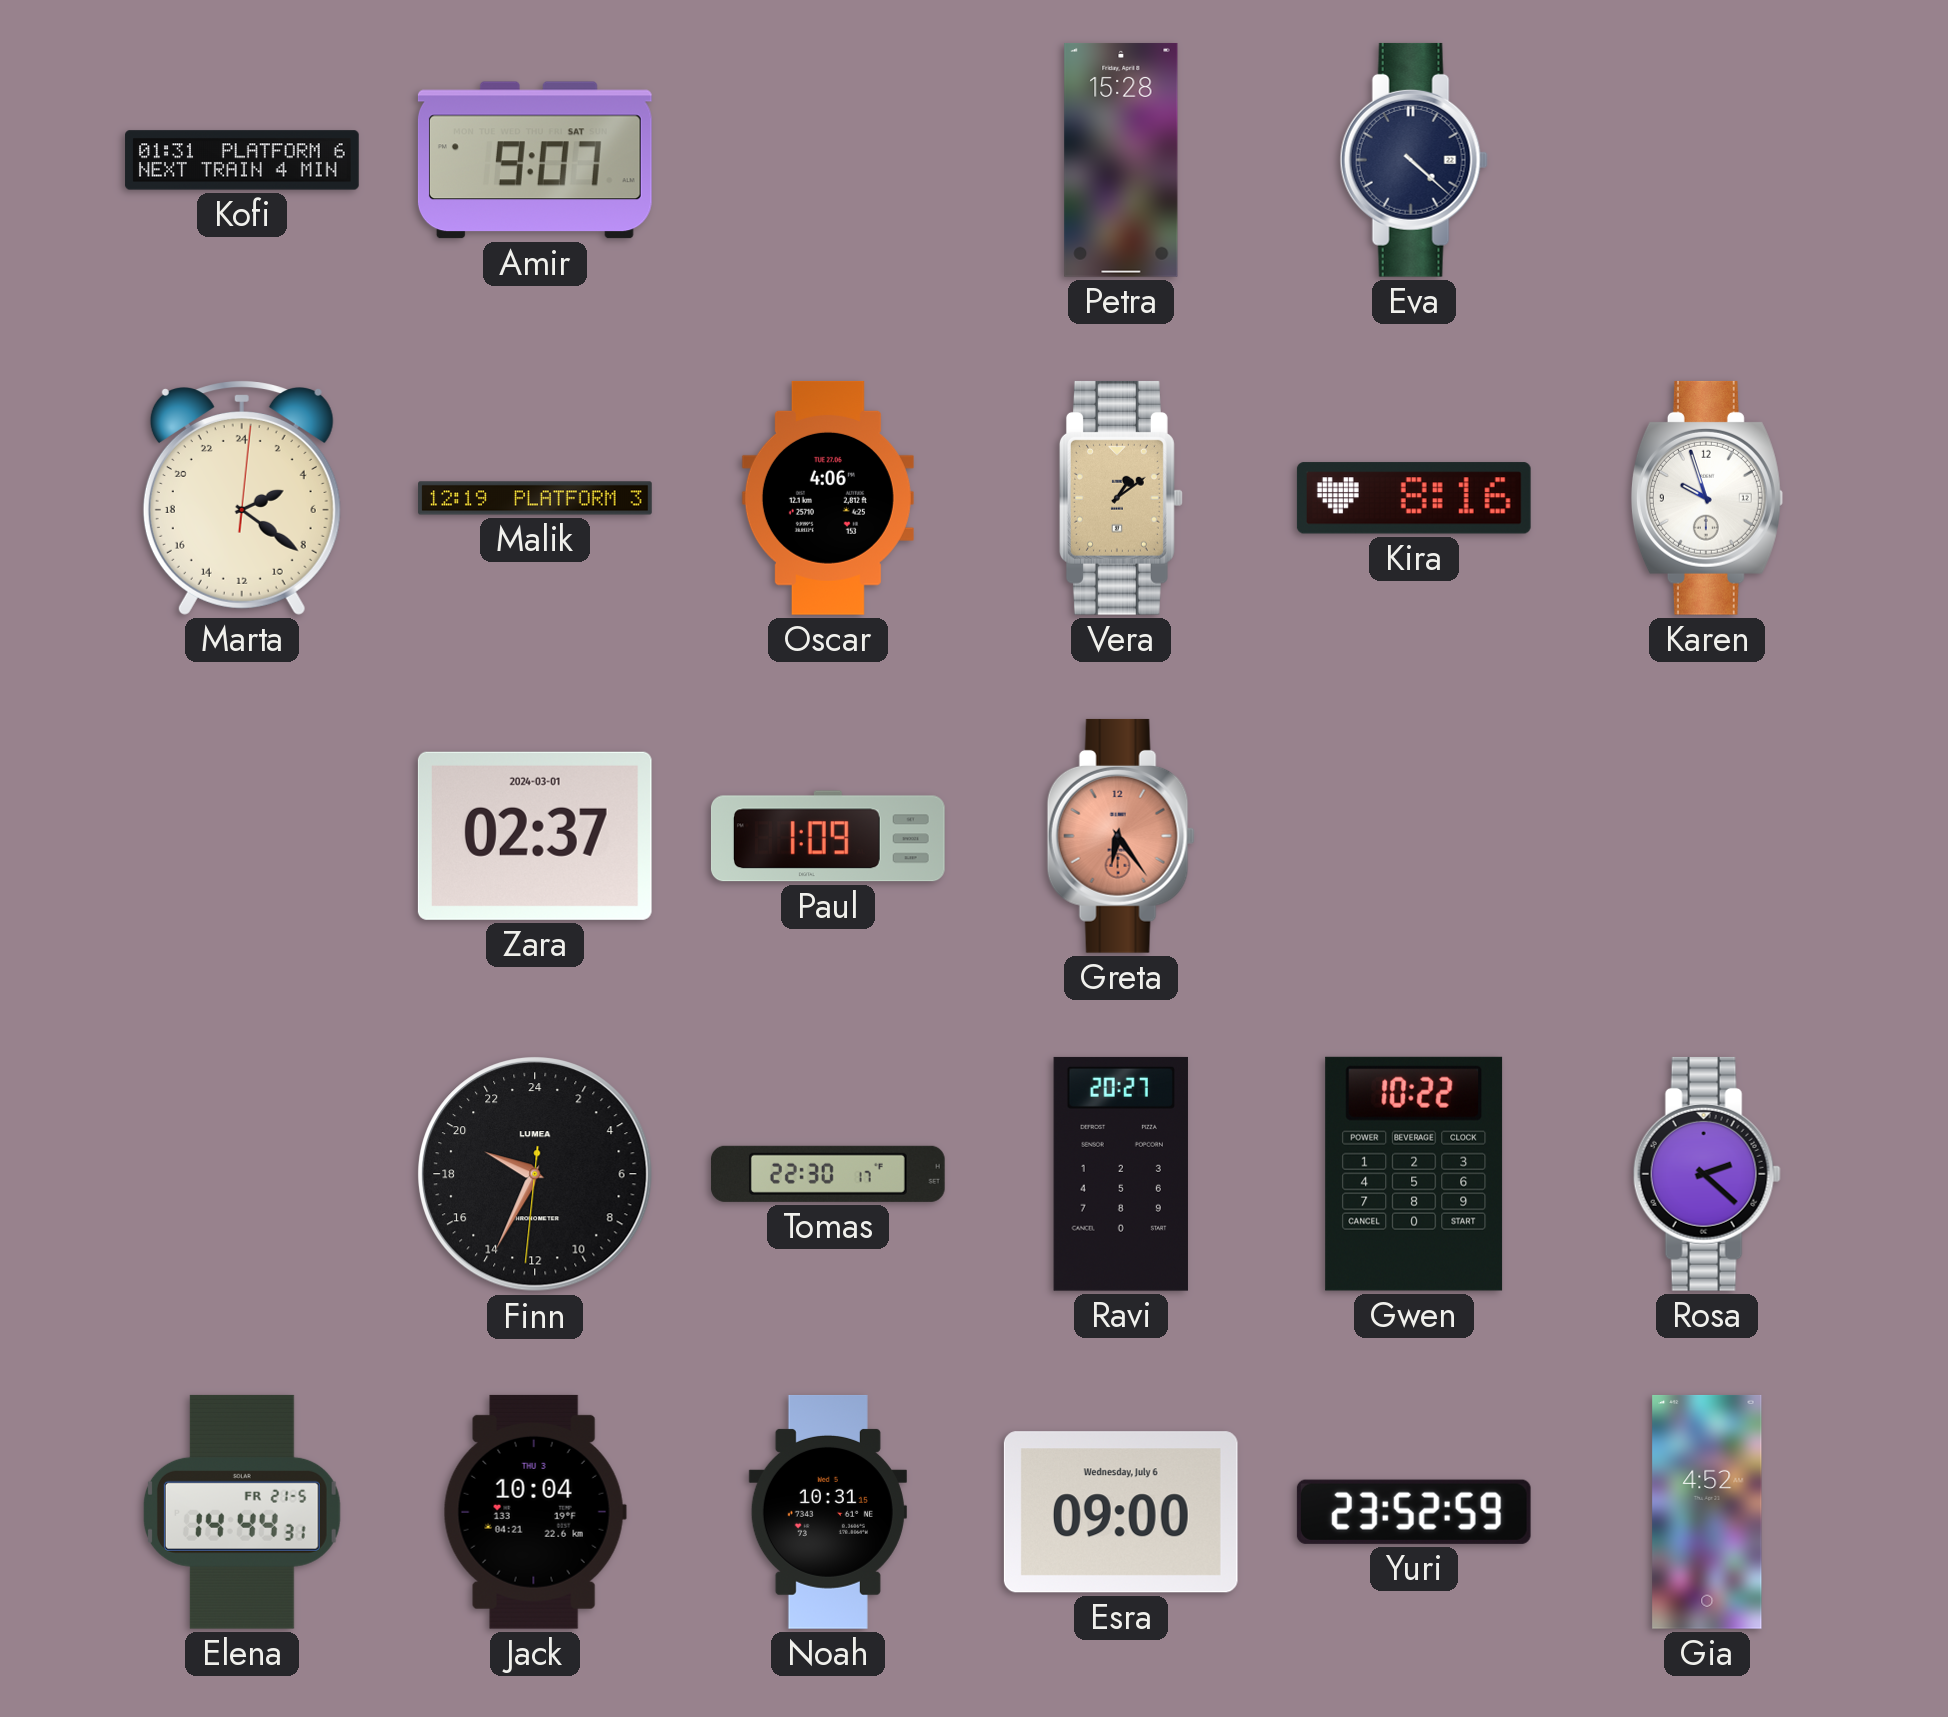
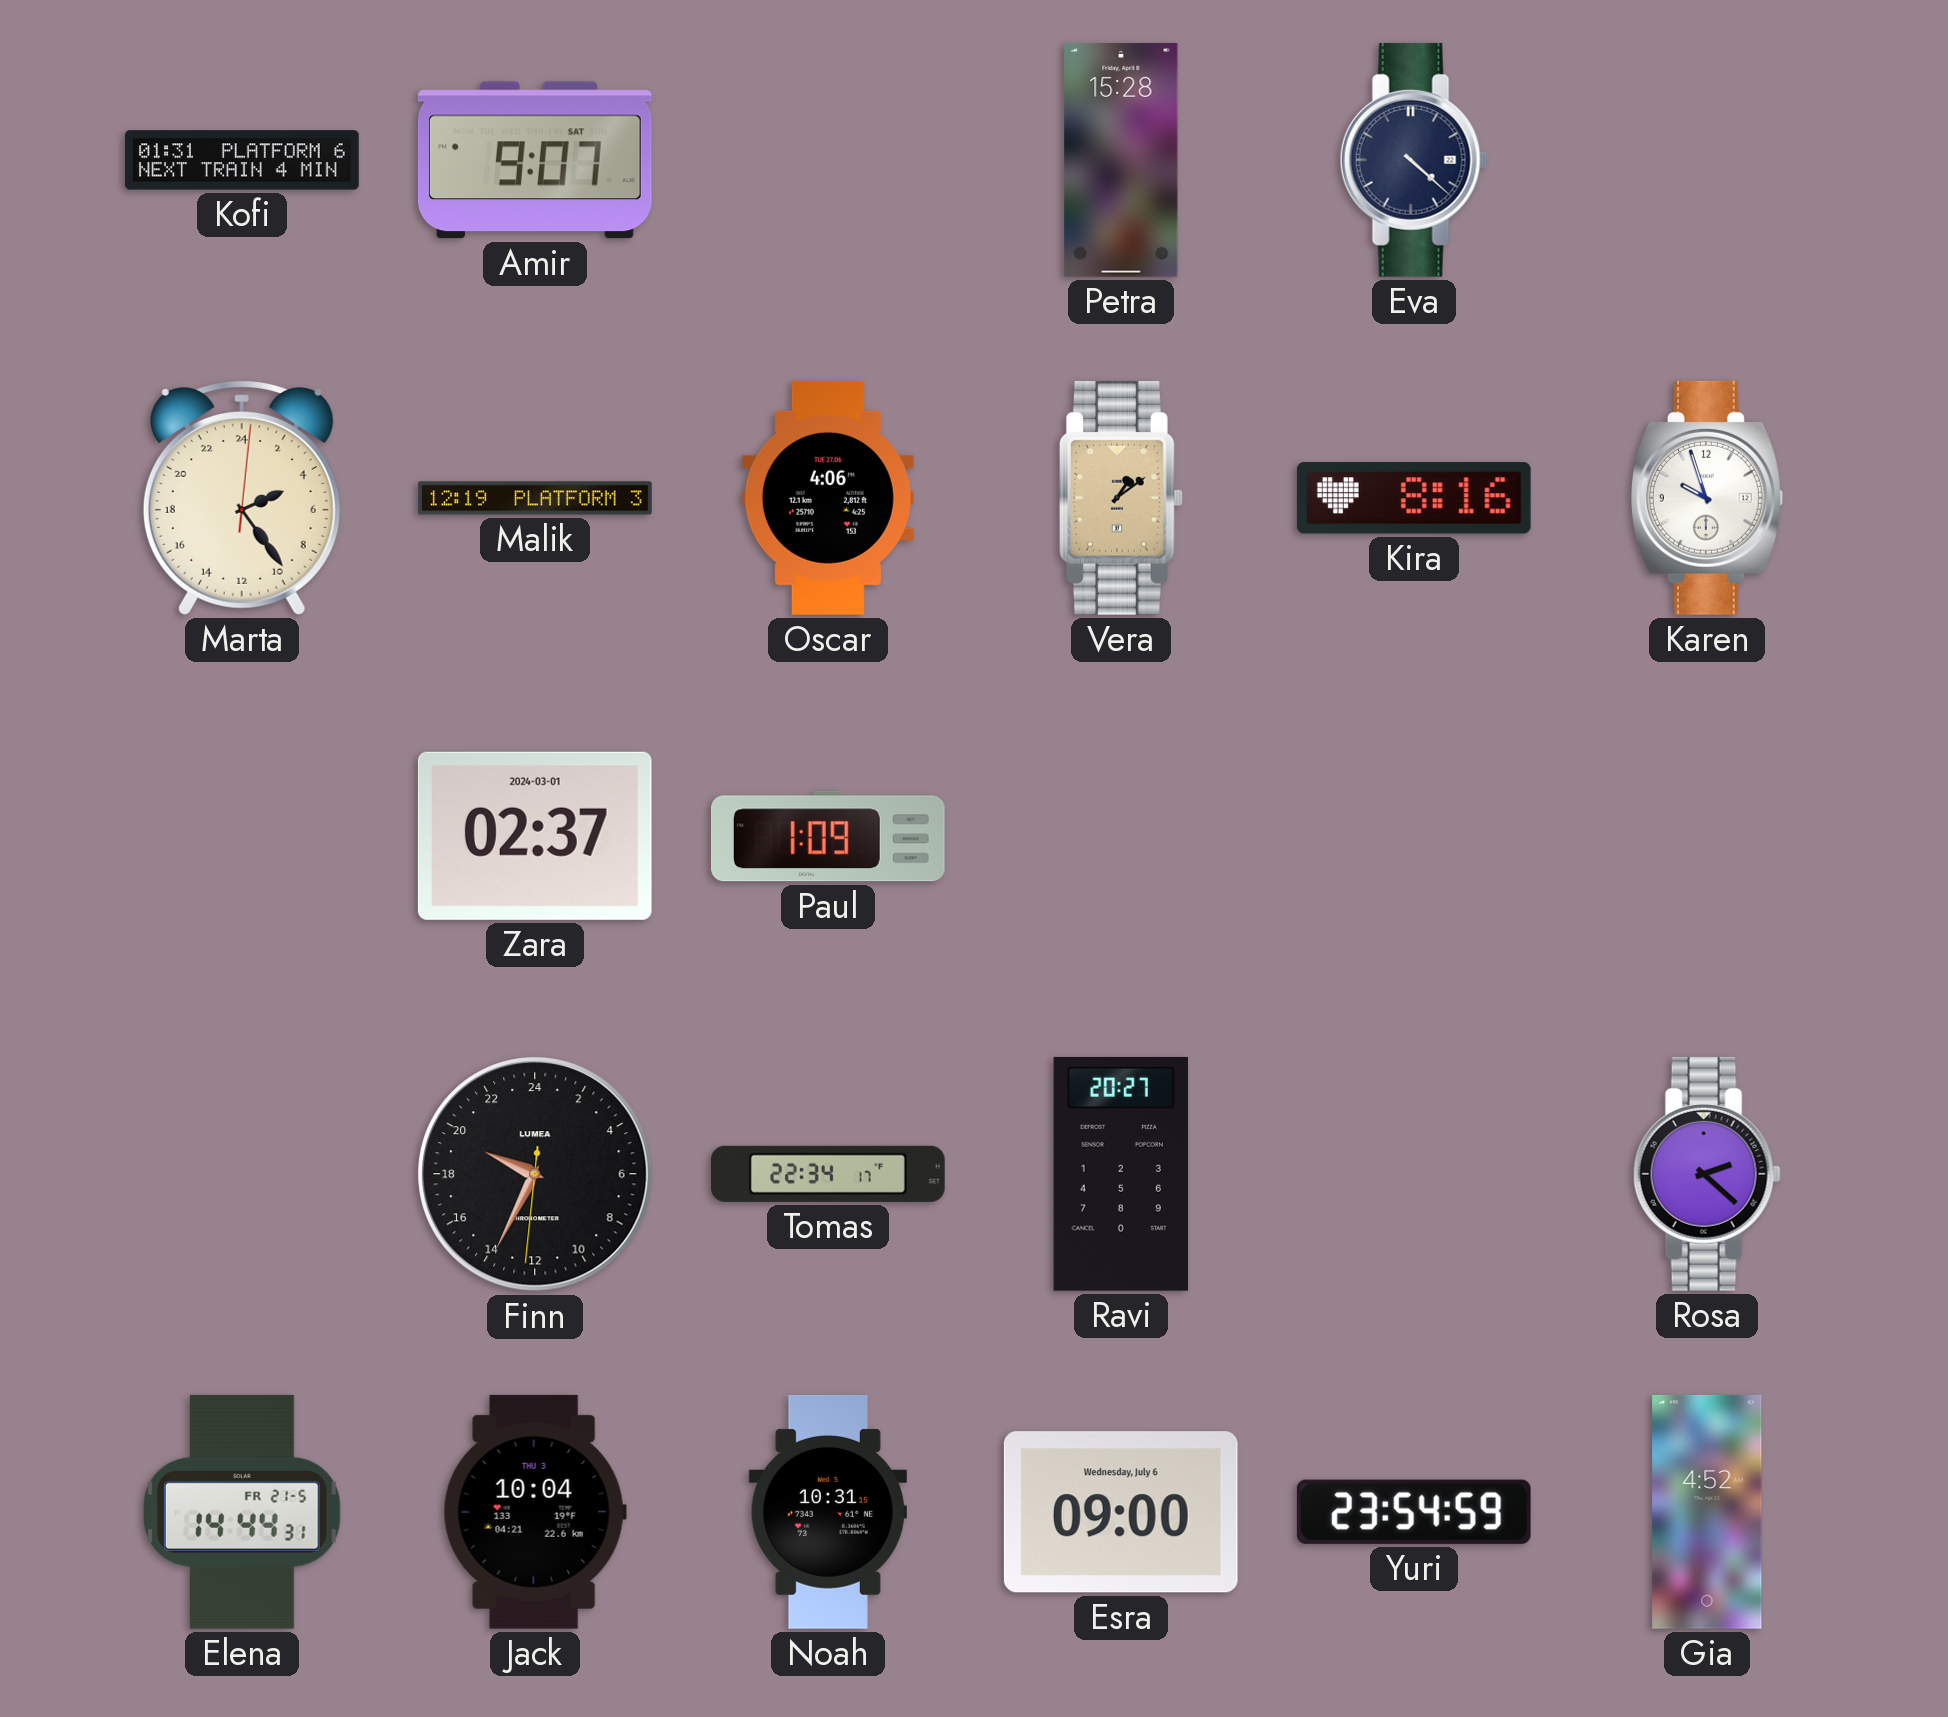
Marta: 4:21 -> 4:24 (242, 498)
Greta: 6:24 -> none (1121, 836)
Tomas: 22:30 -> 22:34 (828, 1174)
Gwen: 10:22 -> none (1414, 1174)
Yuri: 23:52 -> 23:54 (1414, 1512)
